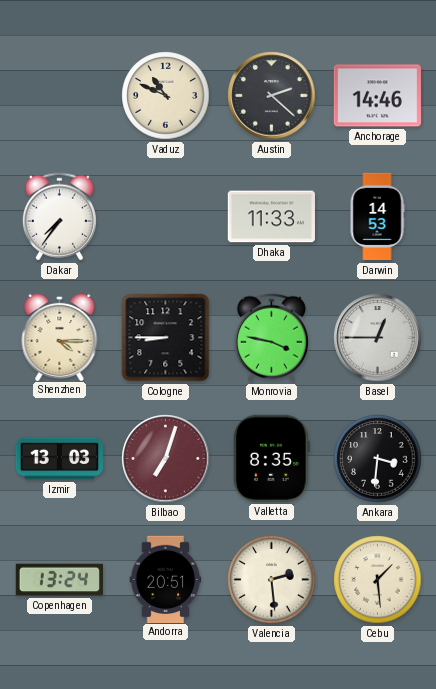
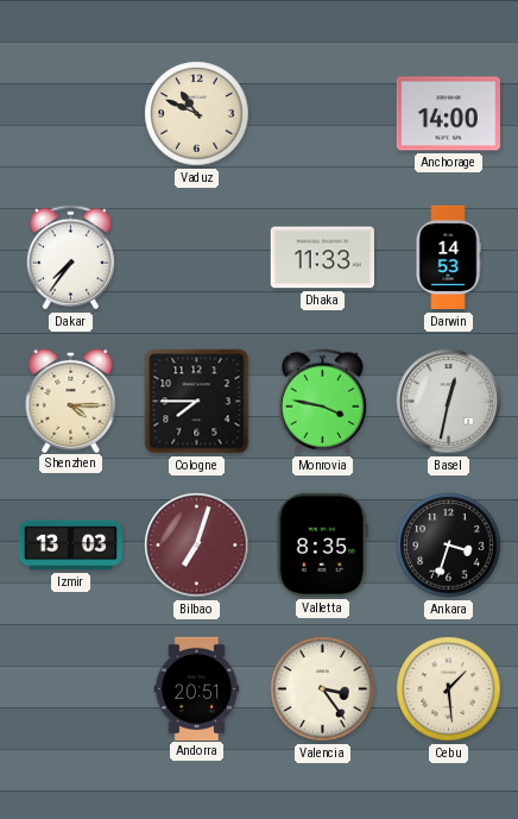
Austin: 2:22 -> none (272, 96)
Anchorage: 14:46 -> 14:00 (448, 114)
Cologne: 8:45 -> 7:45 (197, 402)
Basel: 12:45 -> 12:32 (449, 402)
Ankara: 3:31 -> 3:33 (449, 546)
Copenhagen: 13:24 -> none (59, 580)
Valencia: 2:29 -> 3:24 (323, 689)
